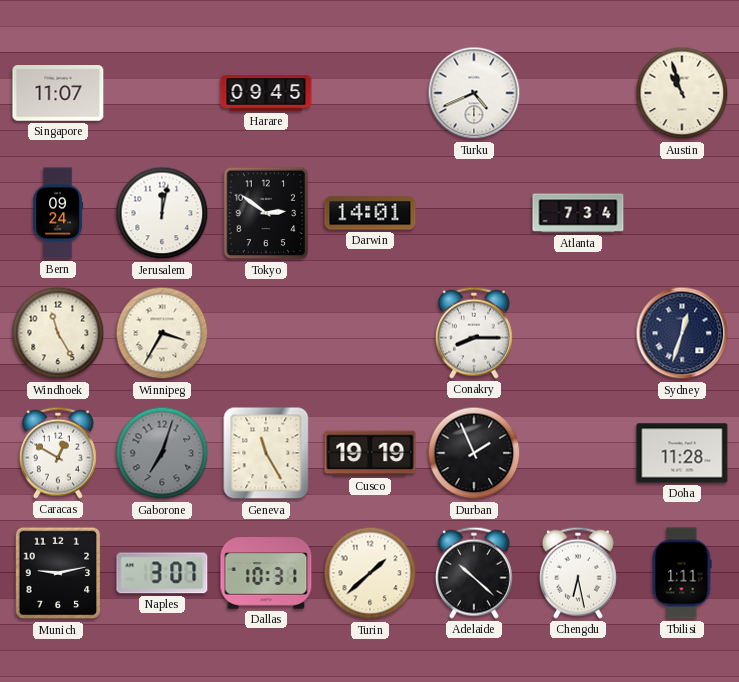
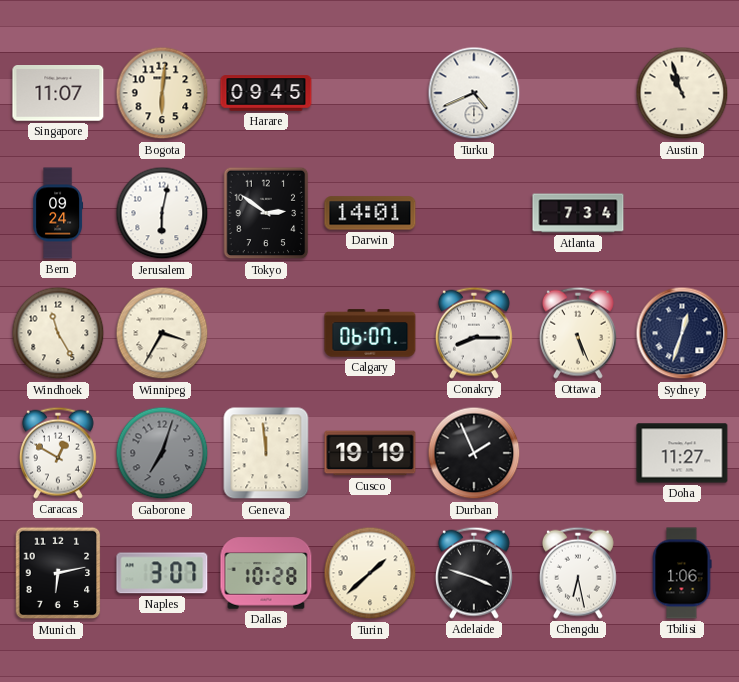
Bogota: none -> 6:01 (162, 93)
Jerusalem: 12:02 -> 6:02 (162, 213)
Calgary: none -> 06:07 (370, 333)
Ottawa: none -> 5:26 (578, 333)
Geneva: 11:25 -> 11:59 (266, 453)
Doha: 11:28 -> 11:27 (682, 453)
Munich: 9:13 -> 6:13 (58, 573)
Dallas: 10:31 -> 10:28 (266, 573)
Adelaide: 10:22 -> 3:48 (474, 573)
Tbilisi: 1:11 -> 1:06 (682, 573)
